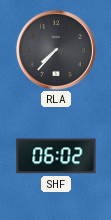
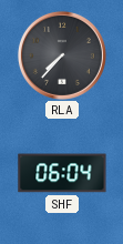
SHF: 06:02 -> 06:04 (62, 173)
